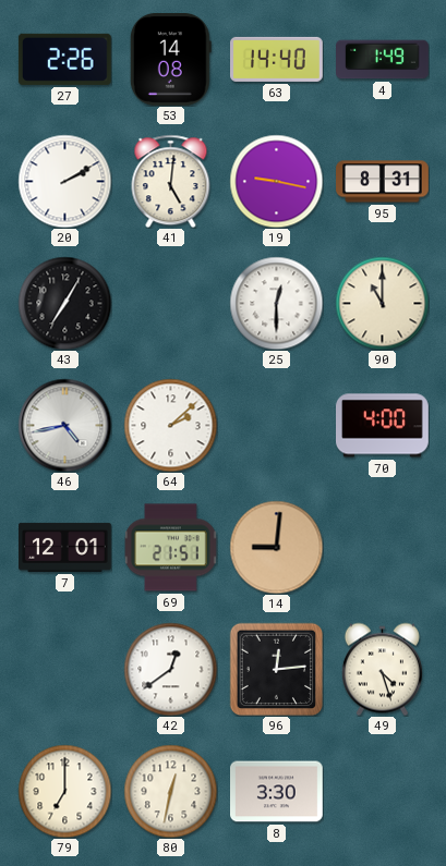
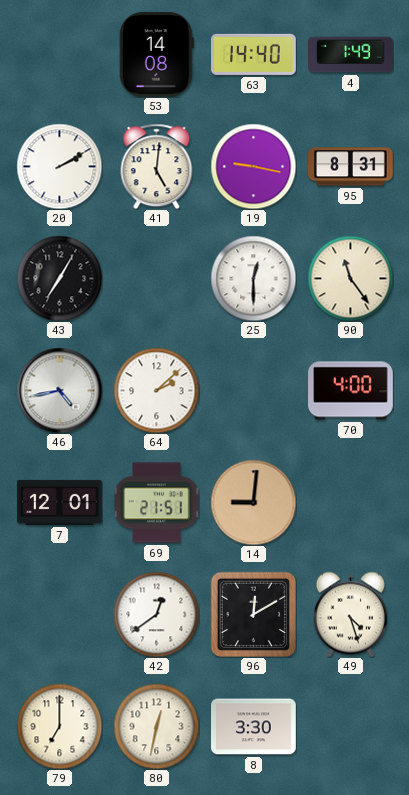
27: 2:26 -> none (64, 59)
90: 11:00 -> 11:24 (350, 278)
96: 12:14 -> 12:10 (253, 614)
